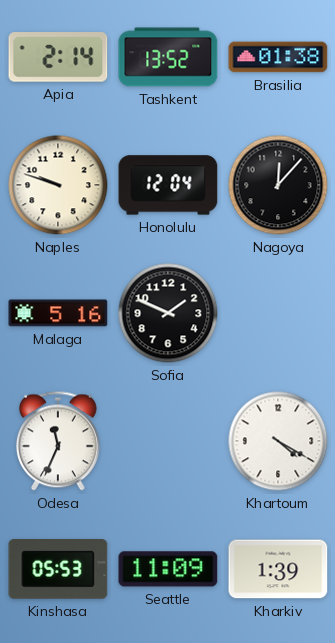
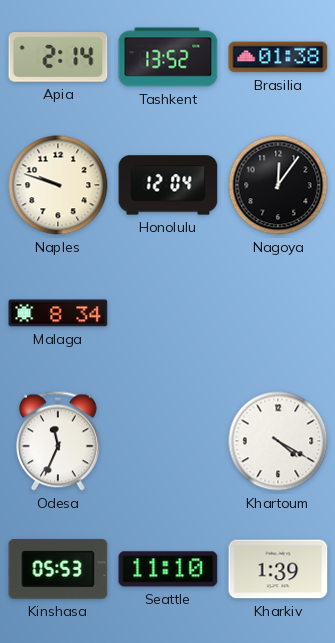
Nagoya: 12:07 -> 12:06 (278, 185)
Malaga: 5:16 -> 8:34 (58, 313)
Sofia: 1:49 -> none (168, 313)
Seattle: 11:09 -> 11:10 (168, 569)
